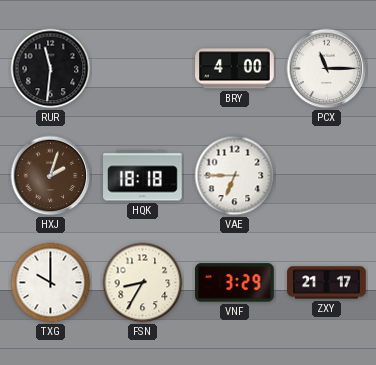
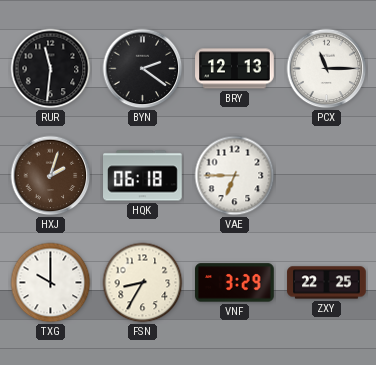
BYN: none -> 2:21 (143, 69)
BRY: 4:00 -> 12:13 (235, 69)
HQK: 18:18 -> 06:18 (143, 176)
ZXY: 21:17 -> 22:25 (327, 283)
